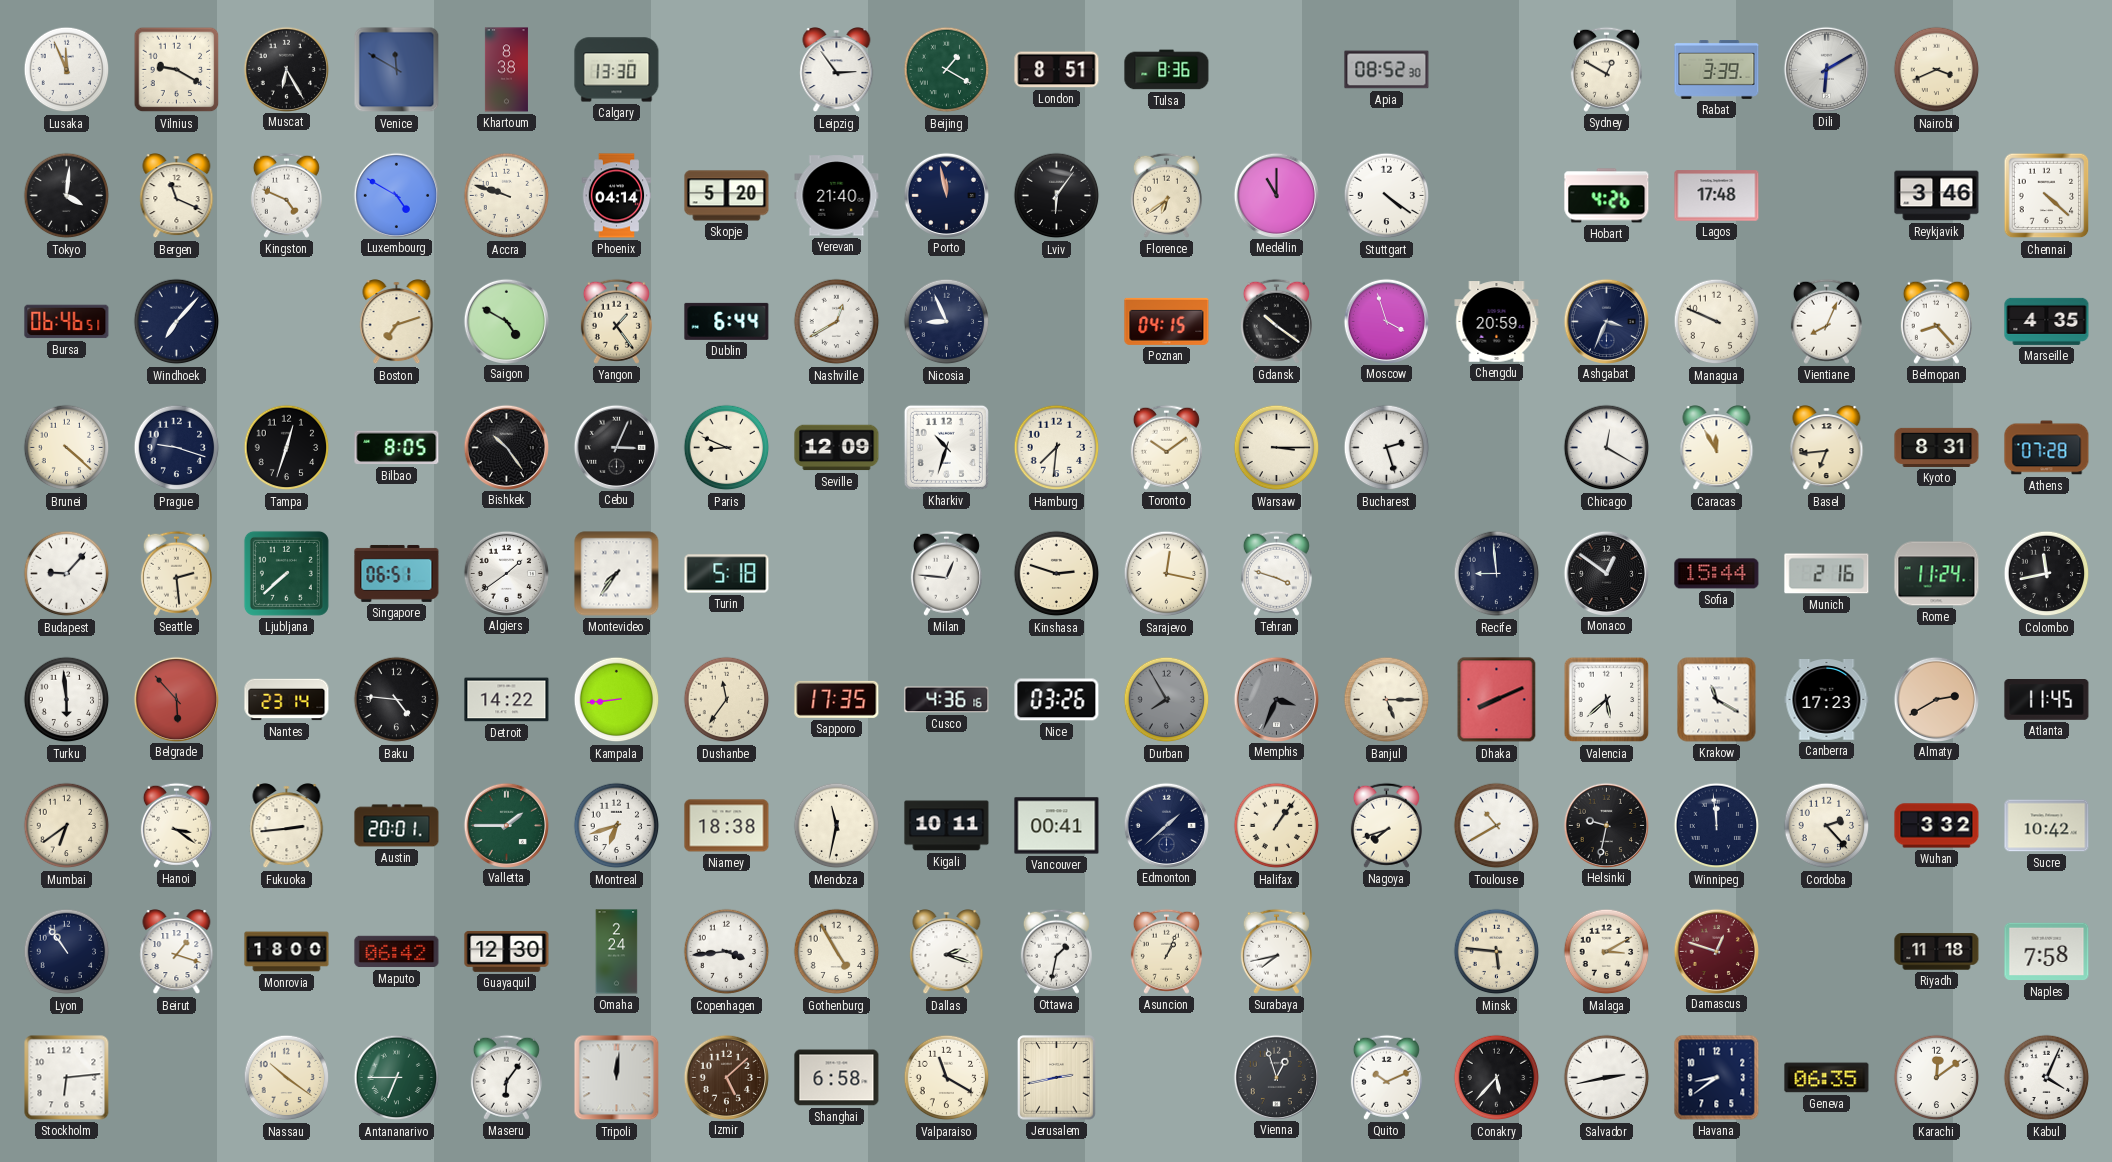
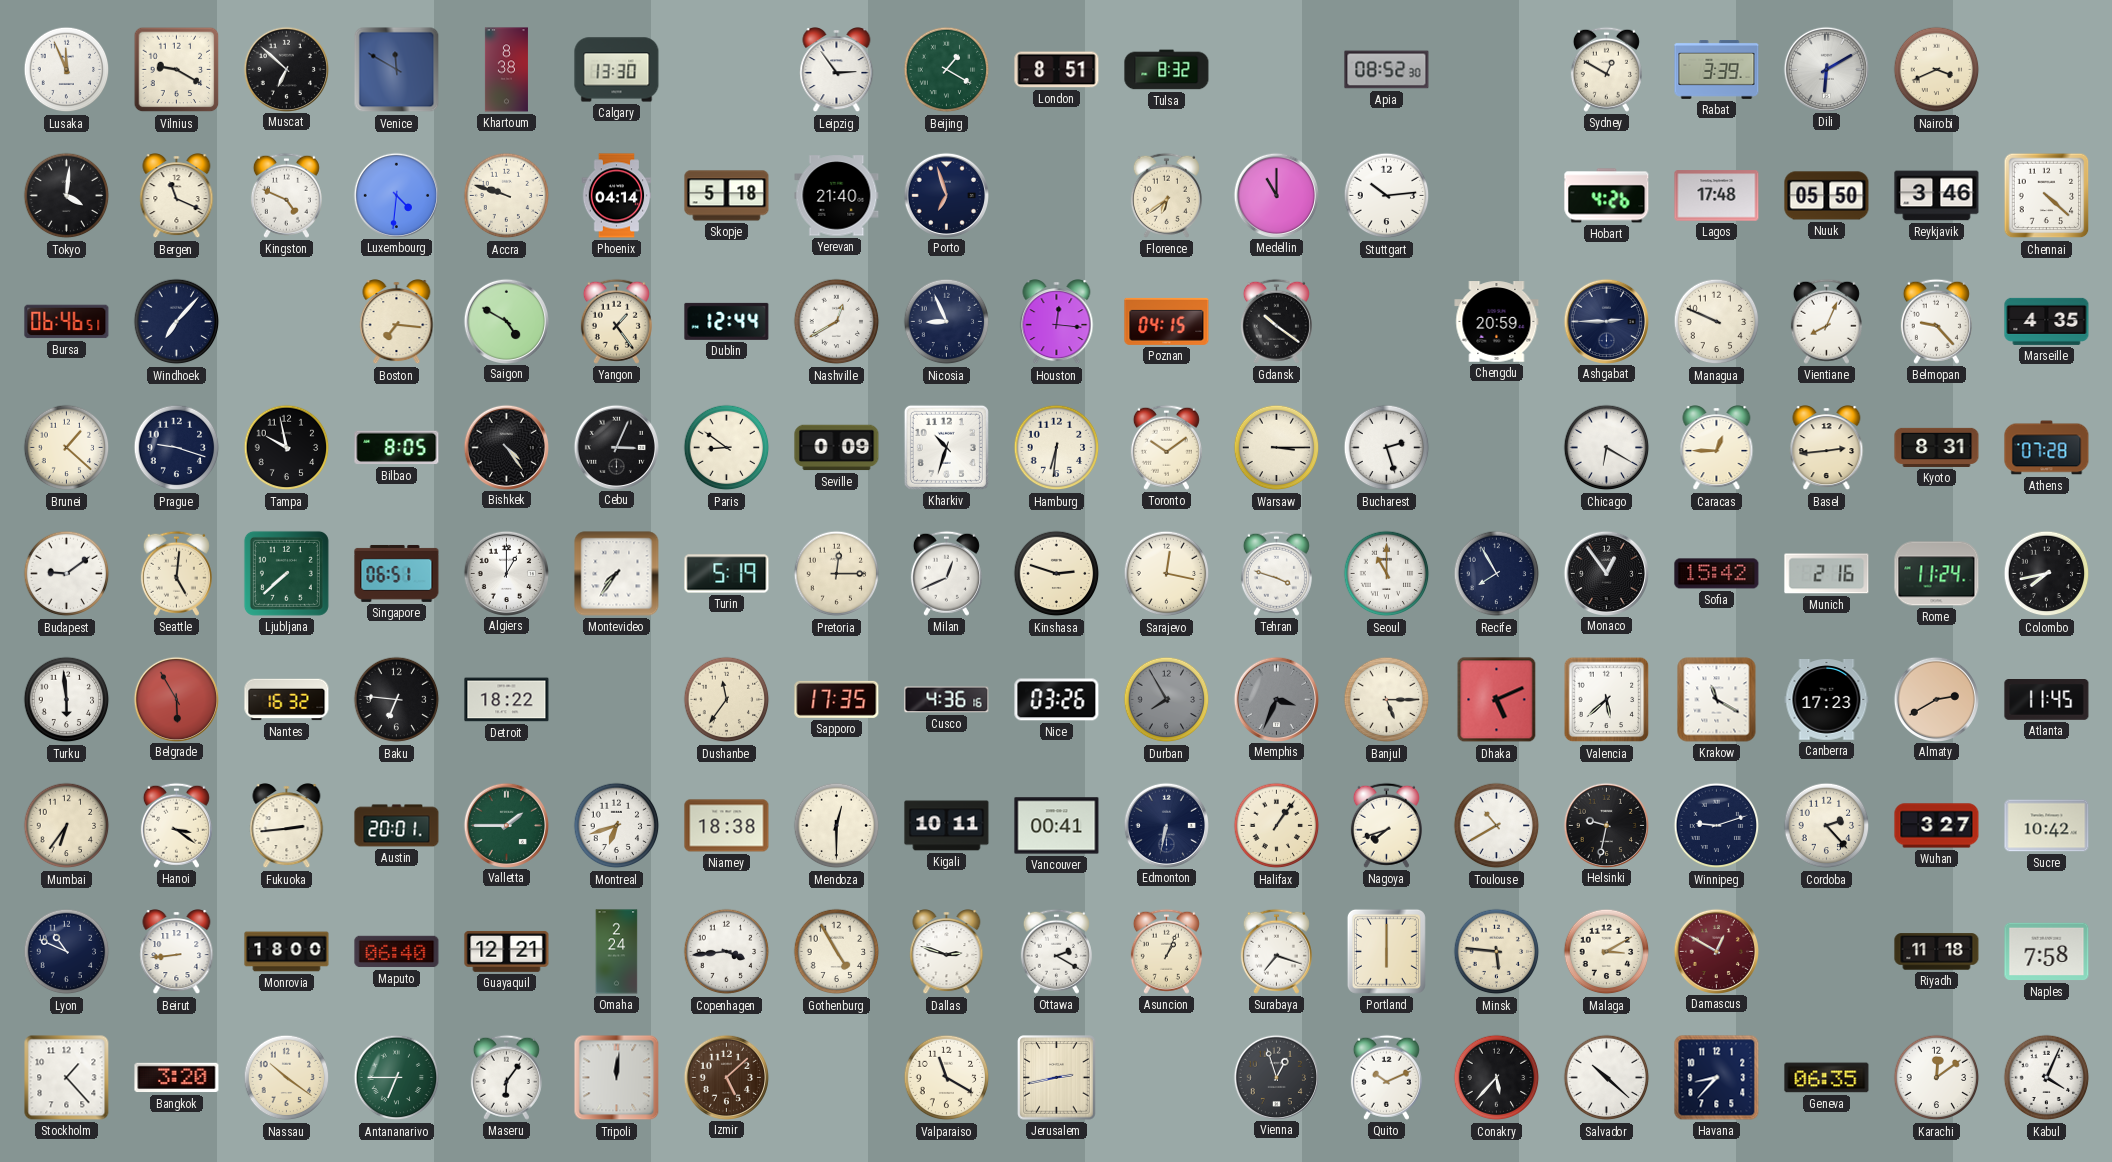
Muscat: 6:25 -> 6:52 (286, 69)
Tulsa: 8:36 -> 8:32 (1167, 70)
Luxembourg: 4:50 -> 4:31 (396, 195)
Skopje: 5:20 -> 5:18 (727, 196)
Porto: 11:58 -> 6:57 (946, 195)
Lviv: 6:06 -> none (1057, 196)
Stuttgart: 4:21 -> 10:14 (1387, 196)
Nuuk: none -> 05:50 (1827, 196)
Boston: 7:12 -> 7:16 (397, 322)
Dublin: 6:44 -> 12:44 (727, 321)
Houston: none -> 12:16 (1057, 322)
Moscow: 3:57 -> none (1386, 321)
Ashgabat: 3:34 -> 2:45 (1606, 321)
Belmopan: 8:23 -> 9:23 (1936, 321)
Brunei: 4:22 -> 1:22 (67, 448)
Tampa: 12:33 -> 9:58 (287, 448)
Bishkek: 10:24 -> 4:24 (506, 447)
Paris: 8:49 -> 8:51 (727, 448)
Seville: 12:09 -> 0:09 (837, 448)
Hamburg: 7:31 -> 6:31 (1057, 448)
Chicago: 12:20 -> 6:20 (1607, 448)
Caracas: 11:55 -> 12:45 (1717, 448)
Basel: 6:44 -> 2:44 (1827, 448)
Budapest: 9:07 -> 9:09 (67, 574)
Seattle: 2:29 -> 5:01 (176, 573)
Algiers: 1:39 -> 1:00 (506, 573)
Turin: 5:18 -> 5:19 (727, 574)
Pretoria: none -> 12:15 (837, 574)
Milan: 12:46 -> 12:41 (946, 573)
Seoul: none -> 11:00 (1387, 574)
Recife: 8:59 -> 7:55 (1497, 574)
Monaco: 12:51 -> 12:54 (1606, 573)
Sofia: 15:44 -> 15:42 (1717, 574)
Colombo: 11:43 -> 7:43 (2047, 574)
Belgrade: 5:53 -> 5:55 (176, 699)
Nantes: 23:14 -> 16:32 (287, 700)
Baku: 4:46 -> 6:46 (397, 700)
Detroit: 14:22 -> 18:22 (507, 700)
Kampala: 8:44 -> none (617, 700)
Dhaka: 8:11 -> 5:11 (1497, 700)
Mumbai: 6:39 -> 6:36 (67, 826)
Mendoza: 11:32 -> 12:30 (837, 826)
Edmonton: 1:38 -> 6:32 (1166, 825)
Winnipeg: 11:59 -> 9:12 (1717, 826)
Wuhan: 3:32 -> 3:27 (1937, 826)
Lyon: 10:54 -> 10:49 (67, 952)
Beirut: 1:18 -> 8:44 (177, 952)
Maputo: 06:42 -> 06:40 (397, 952)
Guayaquil: 12:30 -> 12:21 (507, 951)
Dallas: 2:18 -> 2:48 (947, 952)
Ottawa: 1:32 -> 2:20 (1056, 951)
Surabaya: 7:43 -> 7:18 (1276, 951)
Portland: none -> 6:00 (1386, 951)
Damascus: 12:48 -> 12:50 (1716, 951)
Stockholm: 6:14 -> 1:23 (67, 1078)
Bangkok: none -> 3:20 (177, 1078)
Shanghai: 6:58 -> none (837, 1078)
Salvador: 2:43 -> 10:22 (1607, 1078)
Havana: 8:39 -> 8:37 (1717, 1078)
